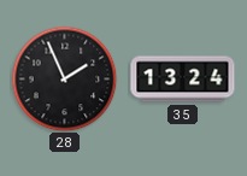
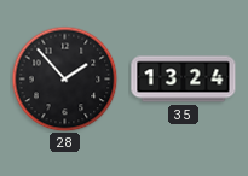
28: 1:56 -> 1:53 (64, 78)
